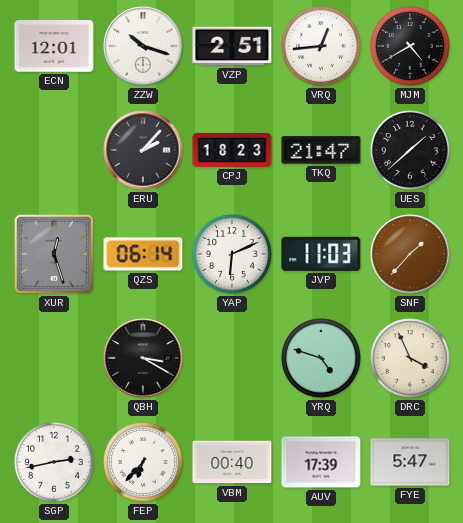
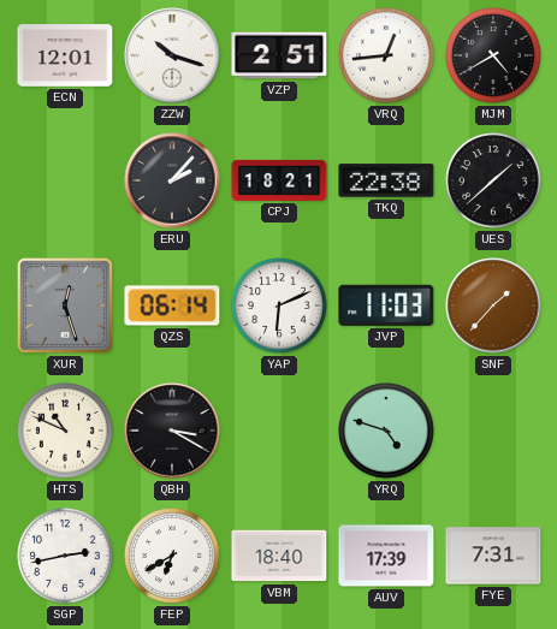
CPJ: 18:23 -> 18:21 (279, 180)
TKQ: 21:47 -> 22:38 (386, 180)
HTS: none -> 10:49 (65, 431)
DRC: 3:56 -> none (410, 358)
FEP: 6:37 -> 6:40 (172, 556)
VBM: 00:40 -> 18:40 (279, 556)
FYE: 5:47 -> 7:31 (493, 556)
